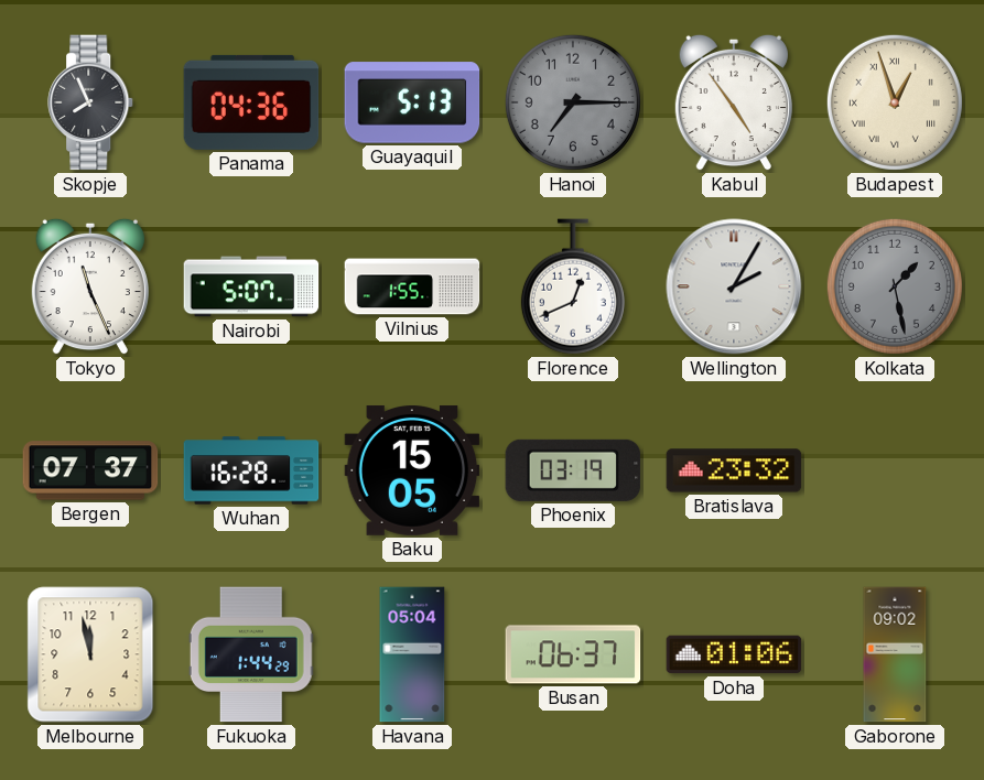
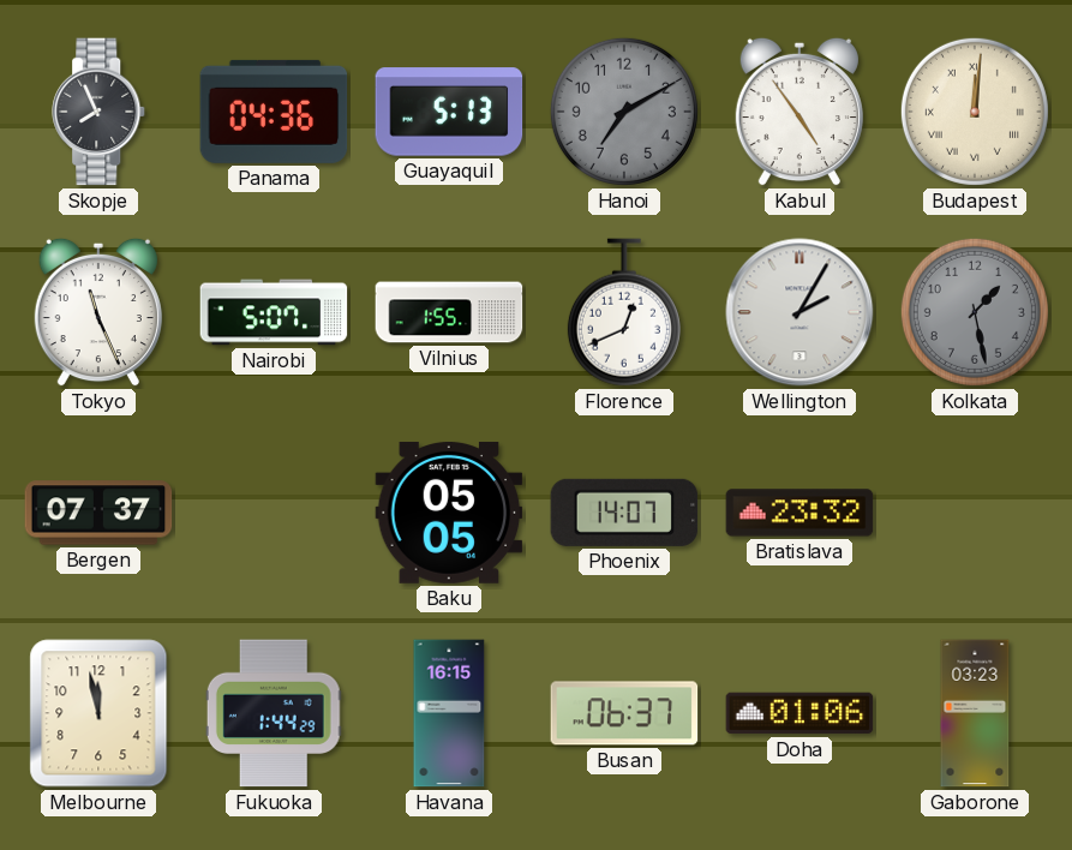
Hanoi: 7:15 -> 7:10 (624, 112)
Budapest: 12:57 -> 12:01 (975, 112)
Wuhan: 16:28 -> none (251, 470)
Baku: 15:05 -> 05:05 (449, 513)
Phoenix: 03:19 -> 14:07 (624, 513)
Havana: 05:04 -> 16:15 (449, 713)
Gaborone: 09:02 -> 03:23 (975, 713)
